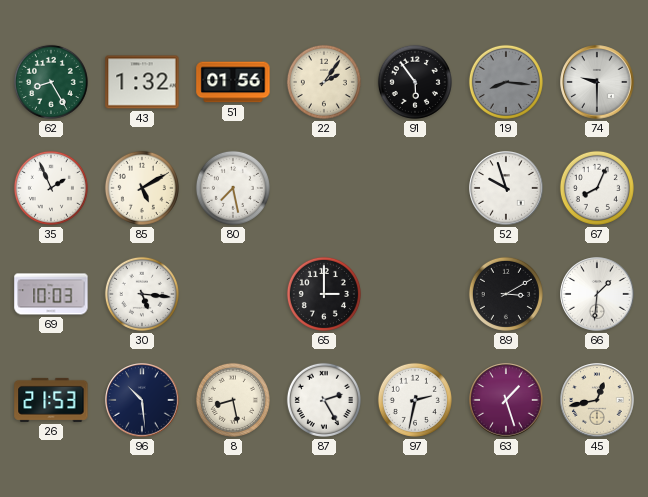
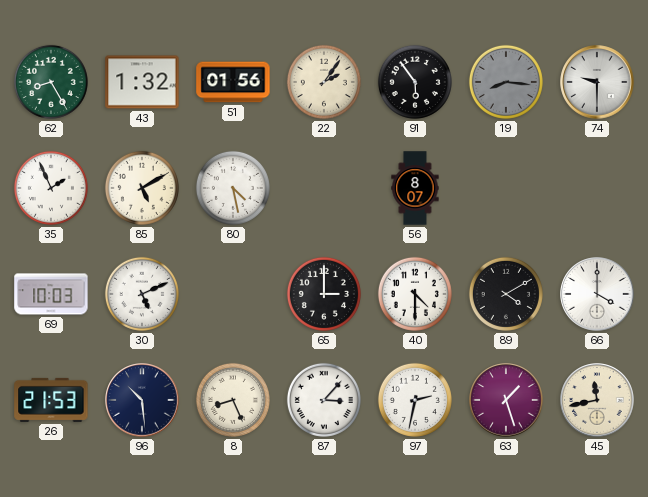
80: 7:28 -> 4:28 (233, 188)
56: none -> 8:07 (415, 188)
52: 9:57 -> none (506, 188)
67: 8:04 -> none (597, 188)
30: 5:16 -> 5:11 (142, 294)
40: none -> 4:30 (415, 294)
89: 3:10 -> 4:10 (506, 294)
66: 1:31 -> 4:00 (597, 294)
8: 8:28 -> 8:26 (233, 400)
87: 2:25 -> 3:07 (324, 400)
45: 12:43 -> 11:43 (597, 400)
